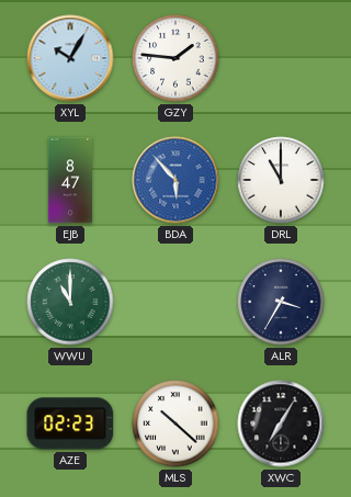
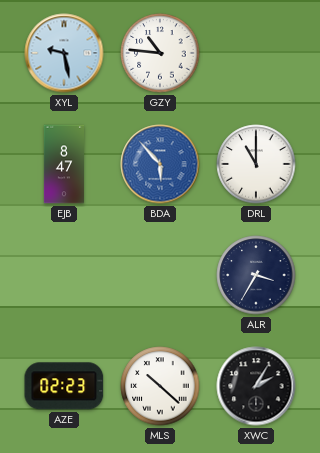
XYL: 10:05 -> 9:28 (64, 53)
GZY: 1:46 -> 10:46 (160, 53)
WWU: 11:00 -> none (70, 302)
XWC: 7:05 -> 2:05 (256, 386)
